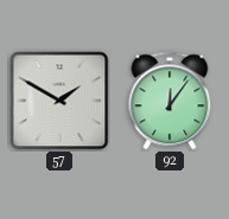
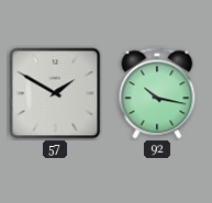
92: 12:06 -> 10:17 (157, 93)
